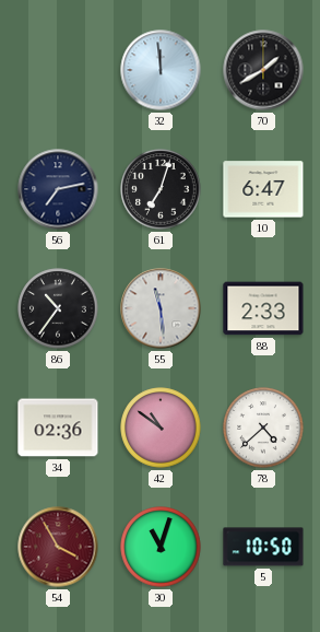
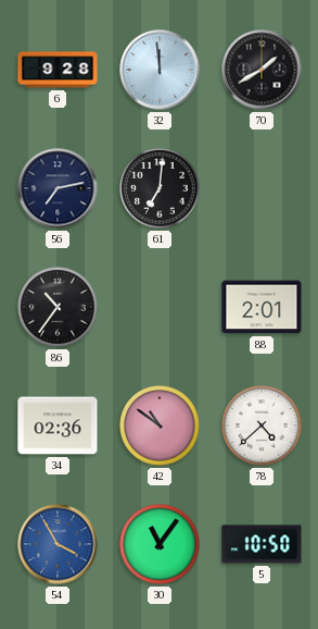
6: none -> 9:28 (58, 70)
61: 7:03 -> 7:01 (160, 188)
10: 6:47 -> none (263, 189)
55: 11:29 -> none (161, 308)
88: 2:33 -> 2:01 (262, 307)
54 dial: burgundy -> blue (58, 544)
30: 11:03 -> 11:06 (160, 544)
